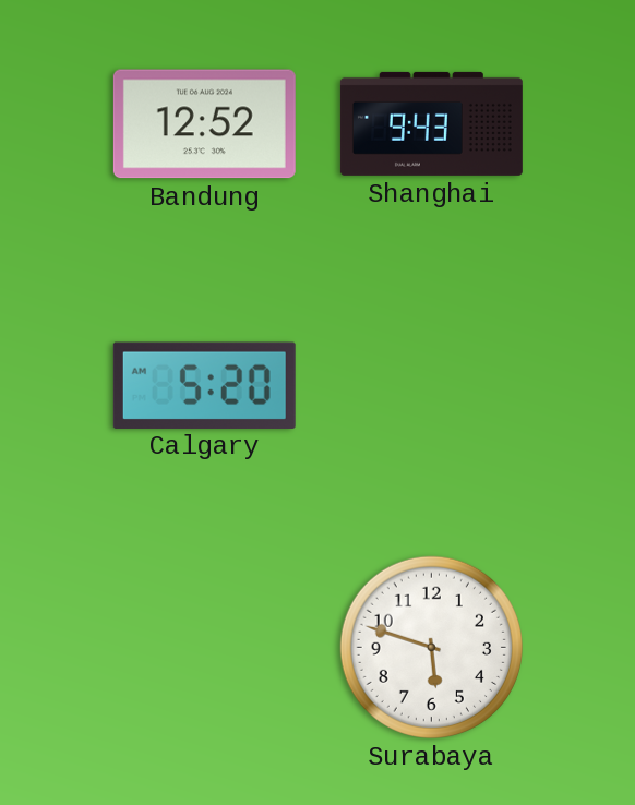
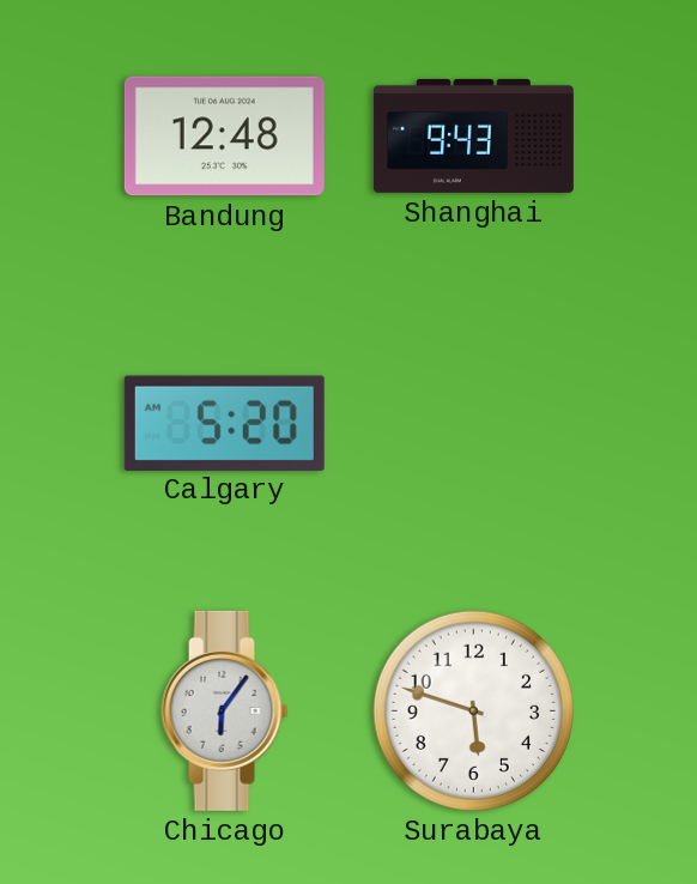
Bandung: 12:52 -> 12:48 (224, 137)
Chicago: none -> 6:06 (225, 710)
